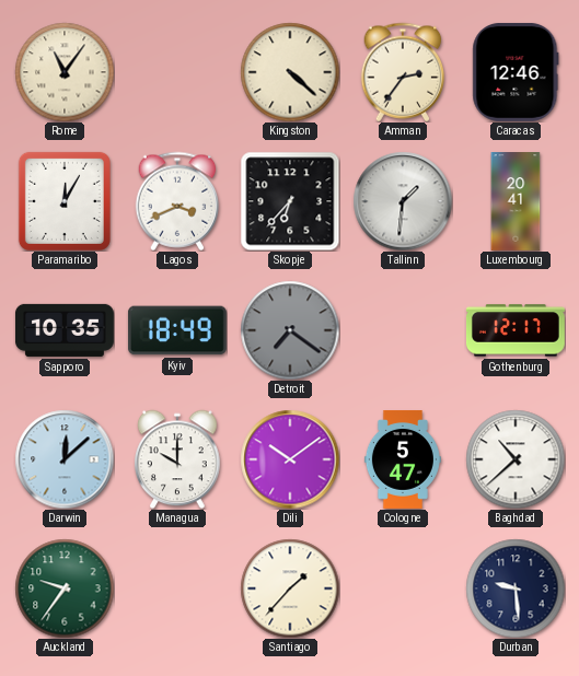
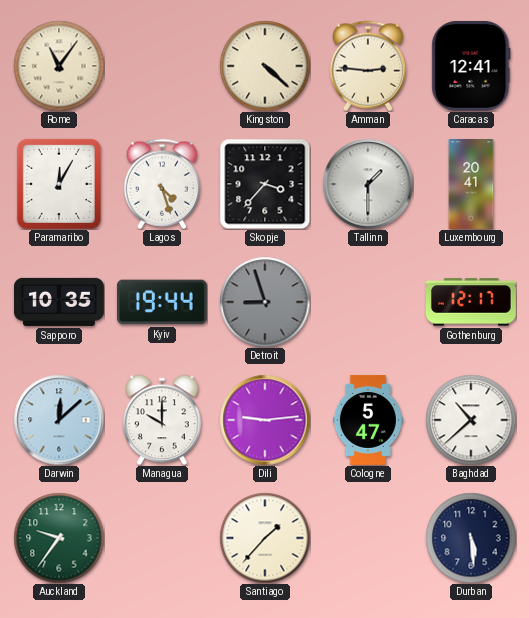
Amman: 2:36 -> 2:46 (368, 66)
Caracas: 12:46 -> 12:41 (471, 66)
Lagos: 3:41 -> 4:27 (162, 184)
Skopje: 6:37 -> 3:37 (265, 184)
Tallinn: 1:31 -> 1:30 (368, 184)
Kyiv: 18:49 -> 19:44 (162, 302)
Detroit: 7:21 -> 8:57 (265, 302)
Dili: 10:09 -> 9:14 (265, 420)
Durban: 9:29 -> 5:29 (471, 538)
